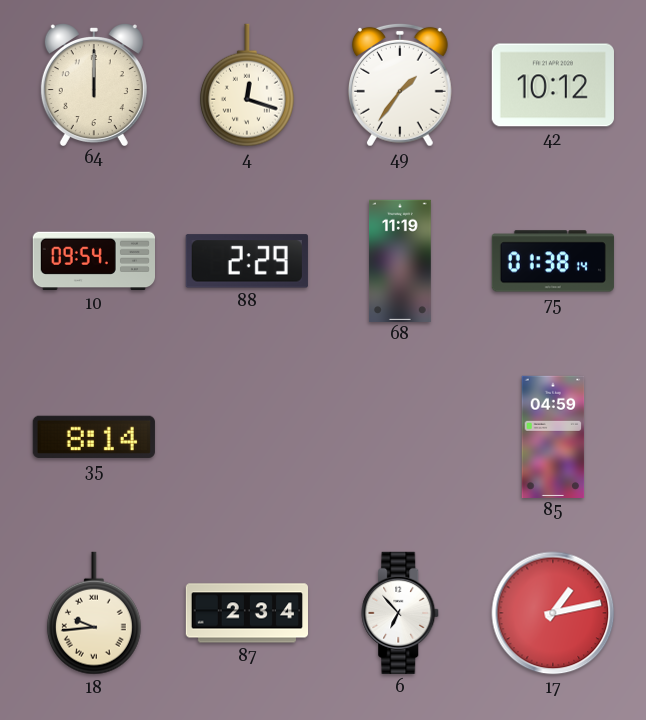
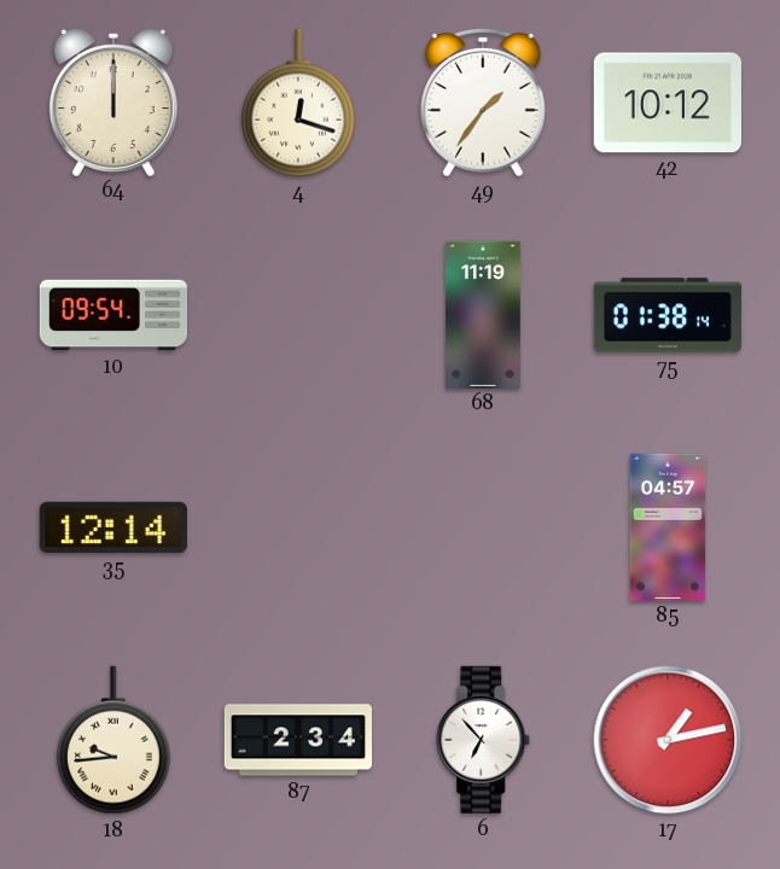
88: 2:29 -> none (247, 261)
35: 8:14 -> 12:14 (113, 527)
85: 04:59 -> 04:57 (668, 526)
